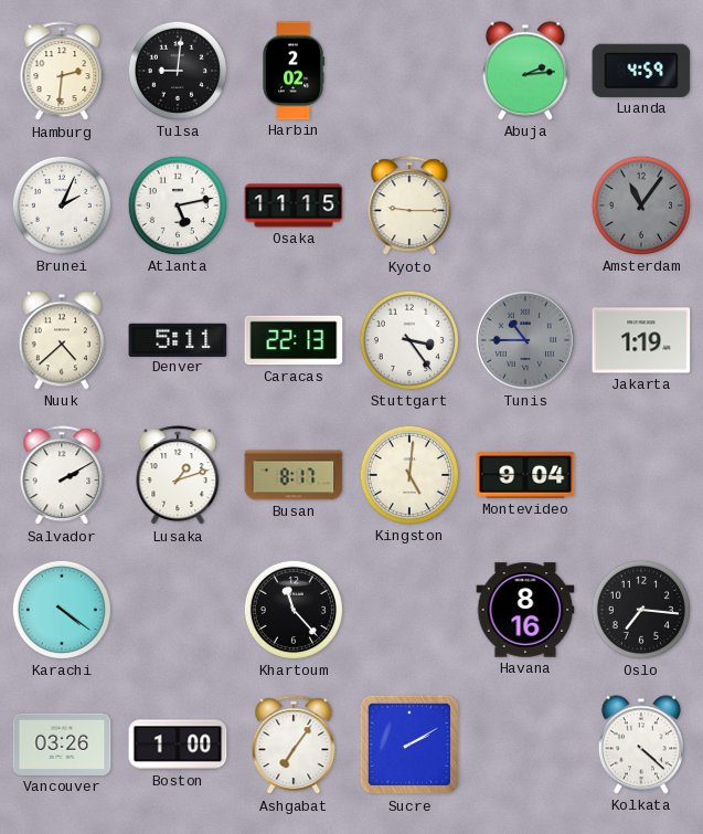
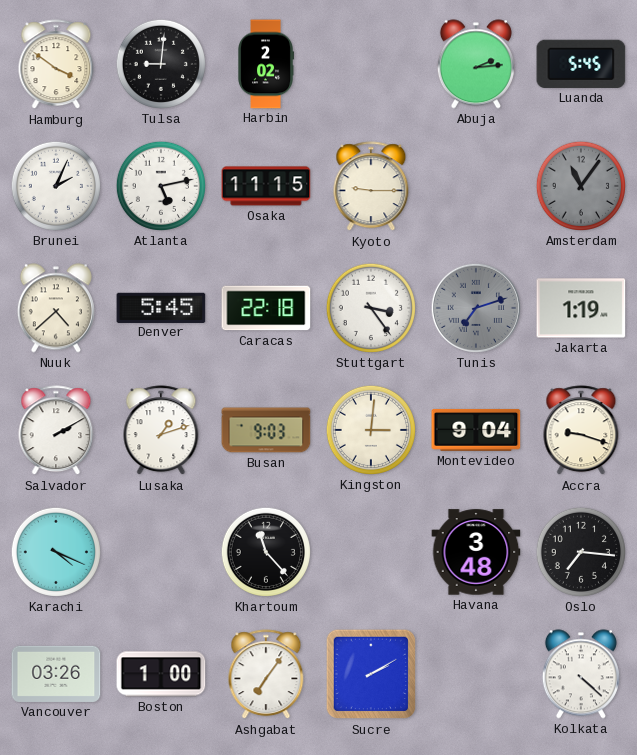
Hamburg: 2:31 -> 3:51 (56, 65)
Luanda: 4:59 -> 5:45 (581, 64)
Denver: 5:11 -> 5:45 (161, 307)
Caracas: 22:13 -> 22:18 (266, 308)
Tunis: 10:45 -> 7:12 (476, 308)
Busan: 8:17 -> 9:03 (266, 430)
Kingston: 5:01 -> 3:01 (371, 430)
Accra: none -> 9:18 (581, 431)
Karachi: 4:21 -> 4:19 (56, 552)
Havana: 8:16 -> 3:48 (476, 552)
